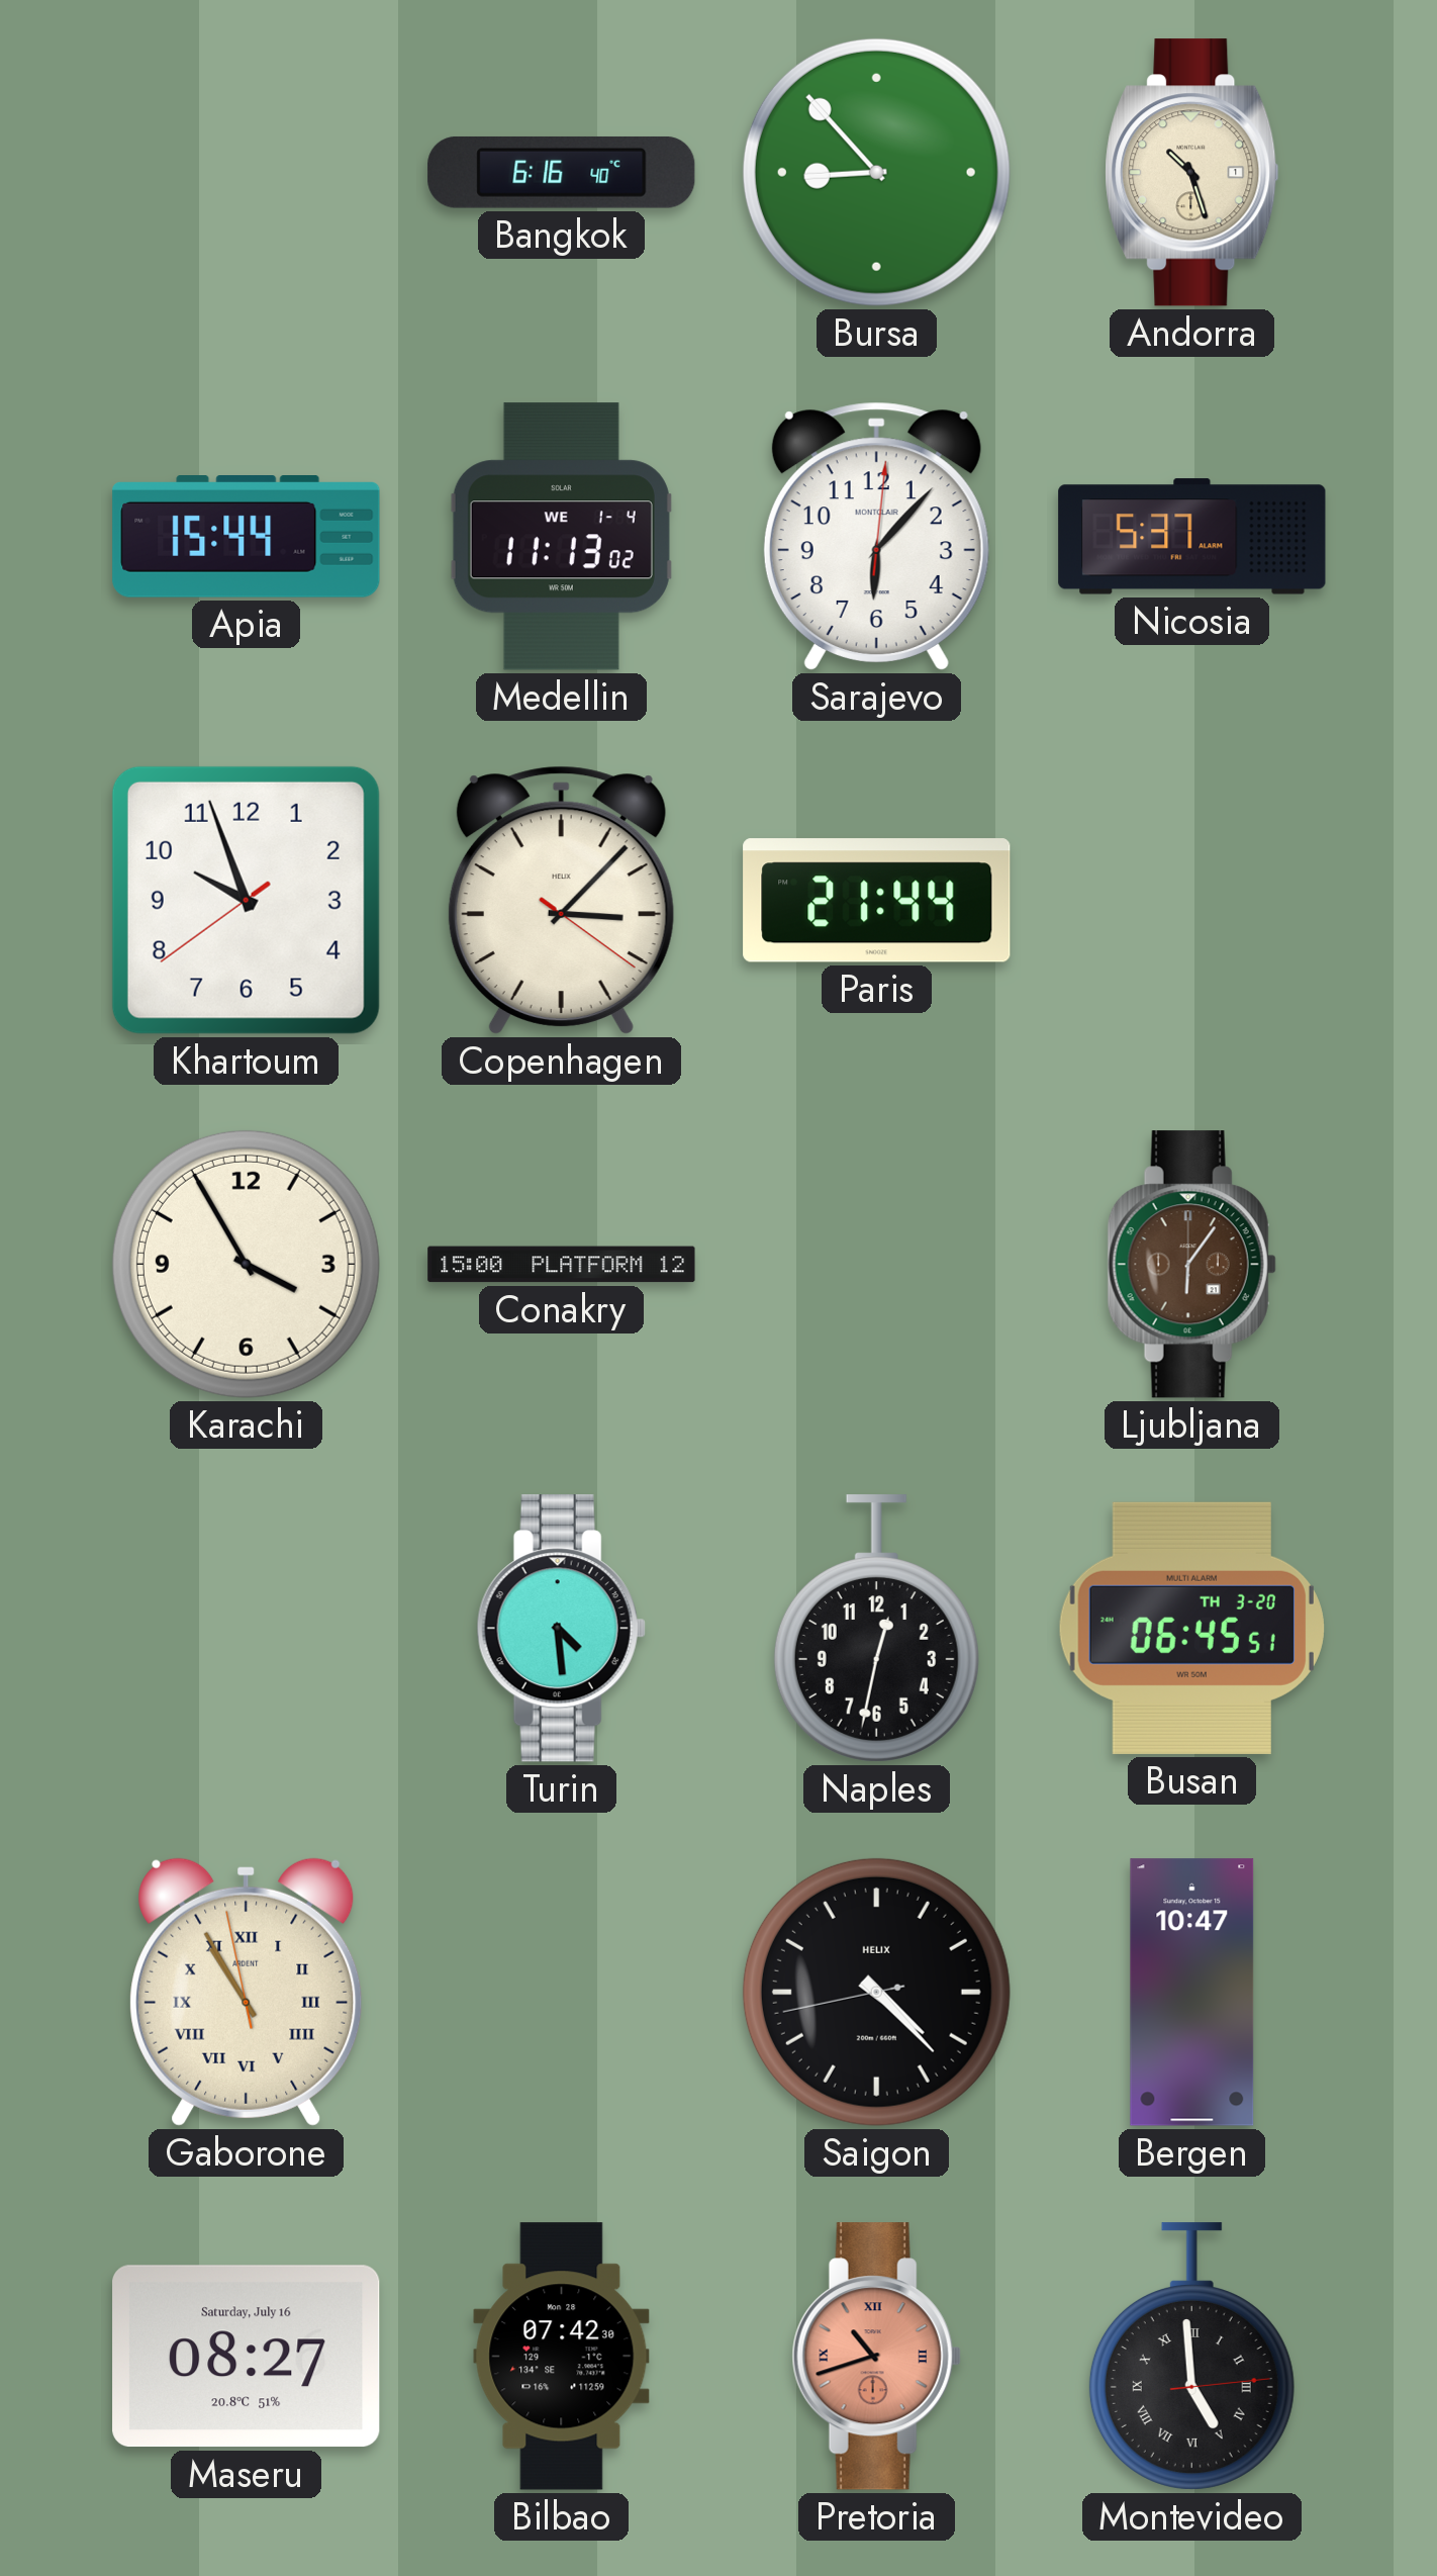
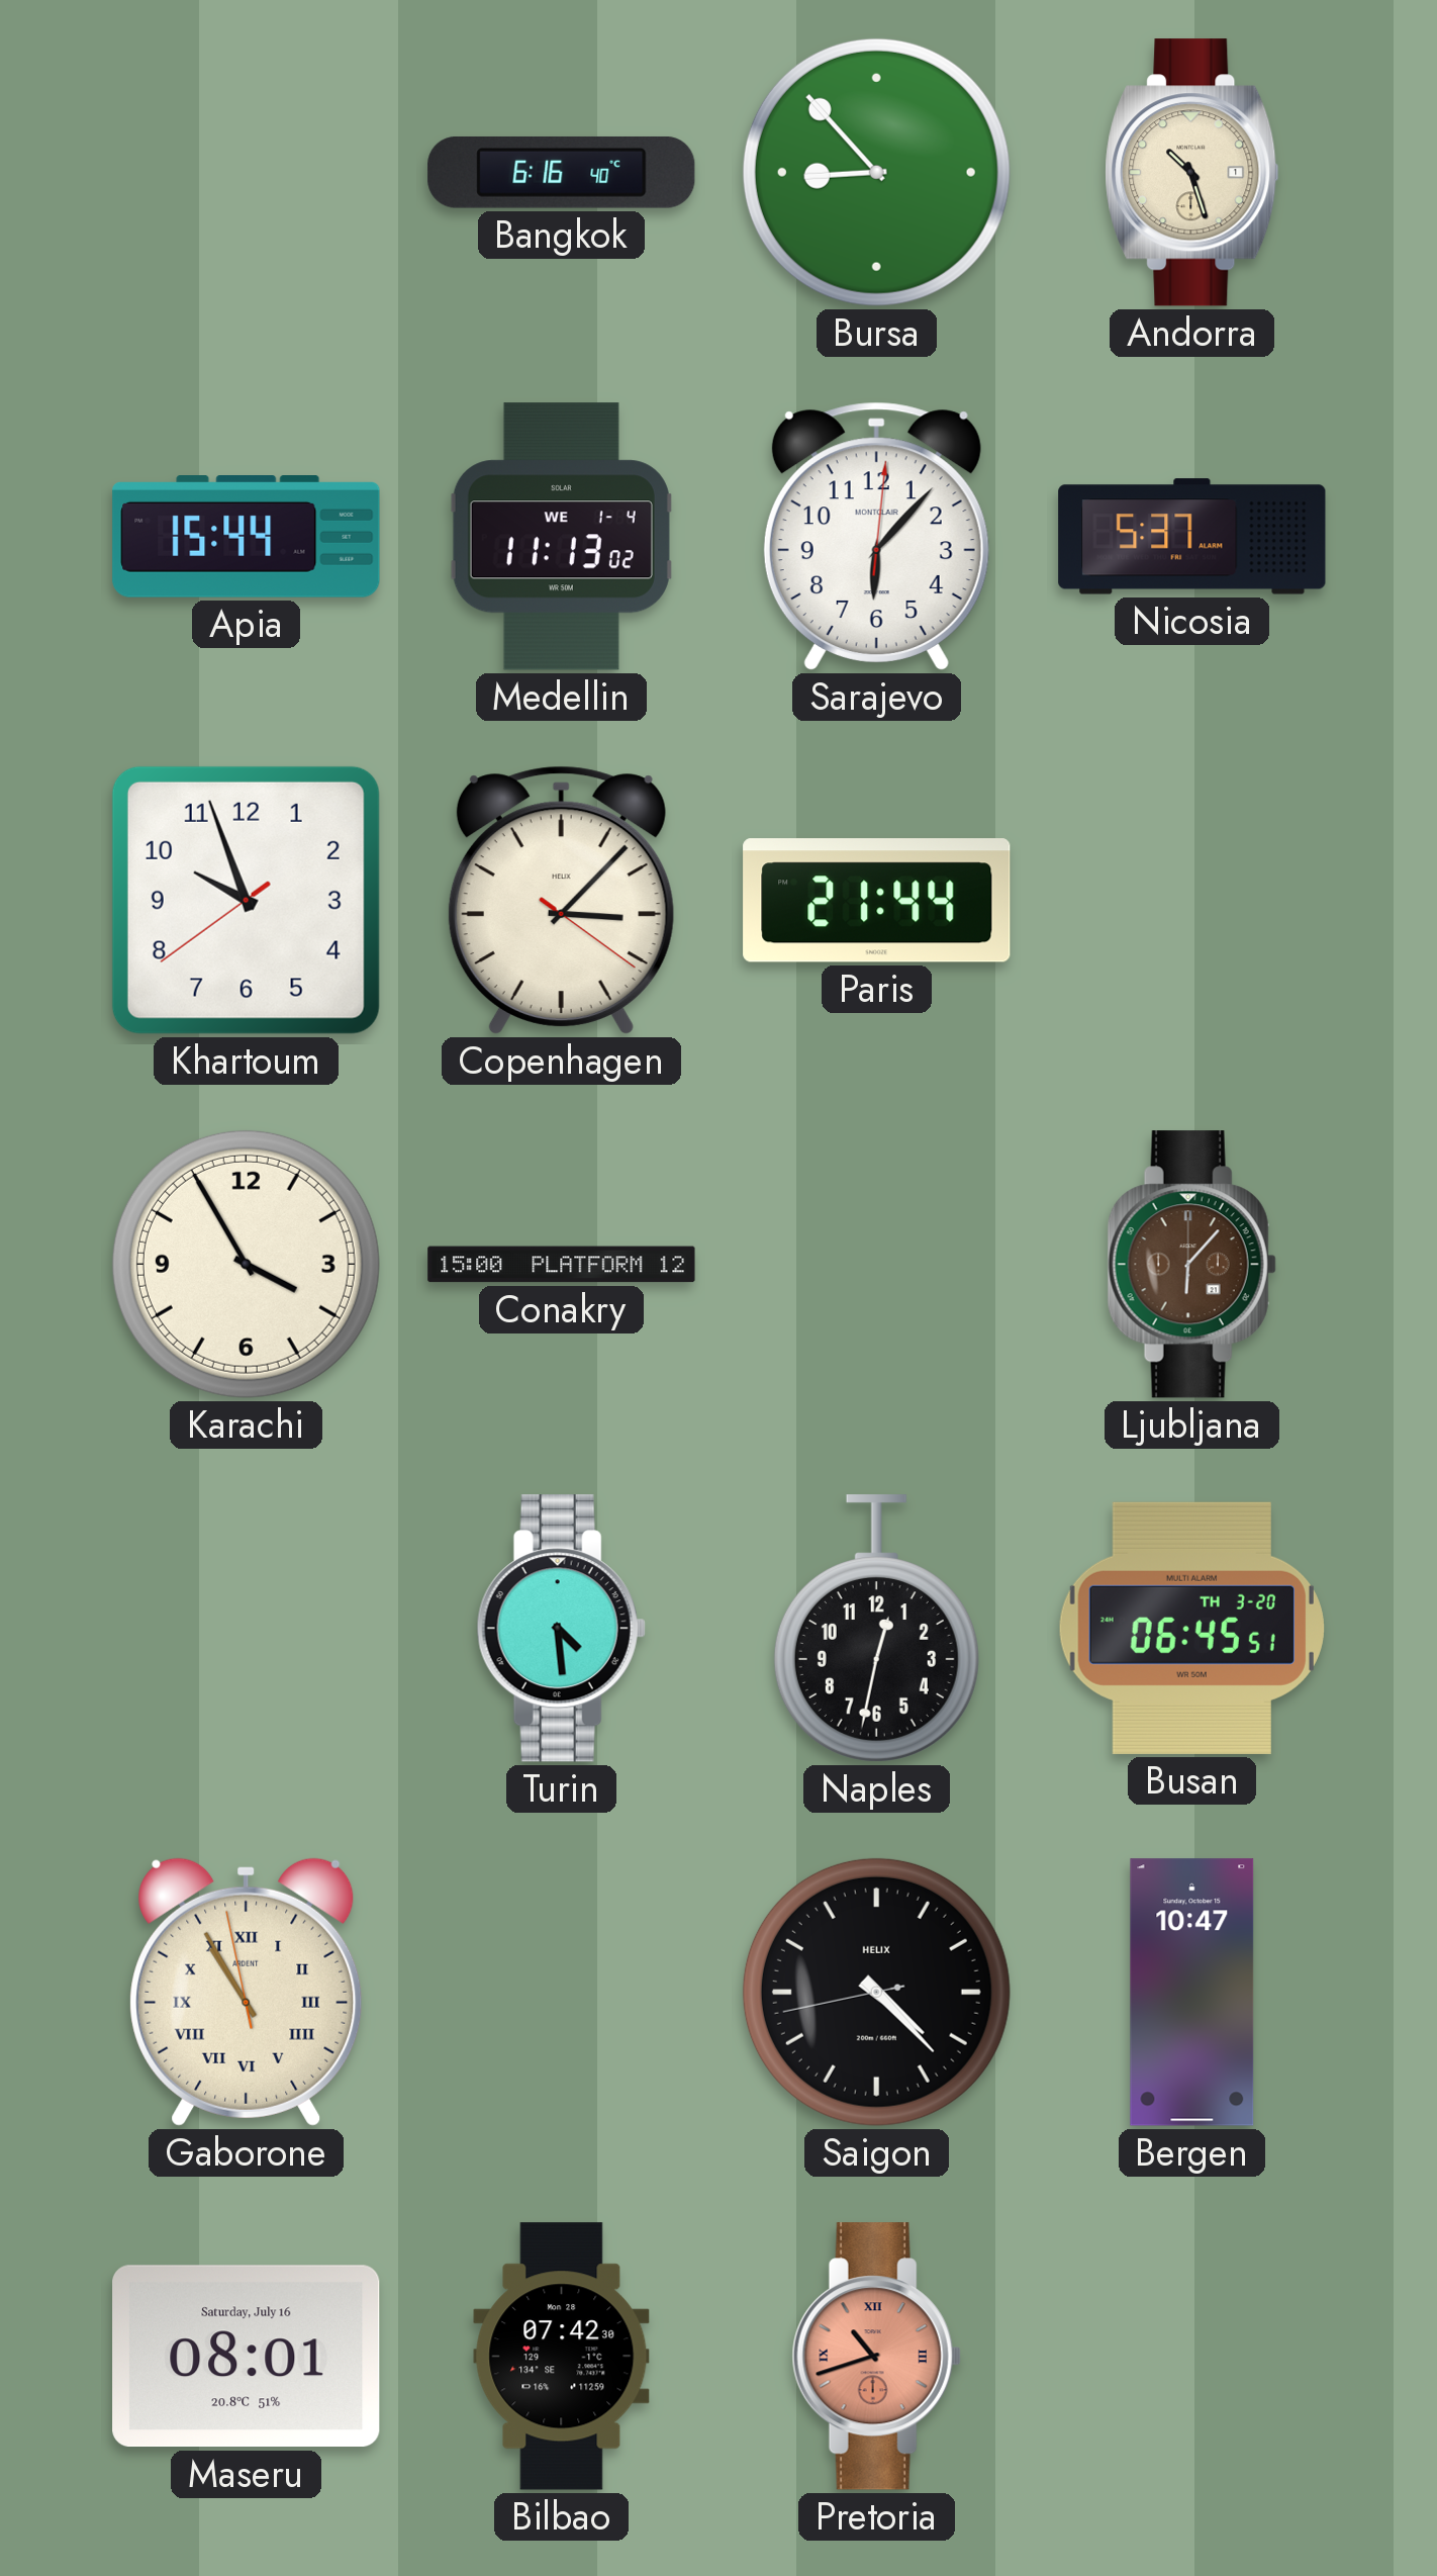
Ljubljana: 6:06 -> 6:07 (1191, 1265)
Maseru: 08:27 -> 08:01 (247, 2357)
Montevideo: 4:59 -> none (1191, 2357)
